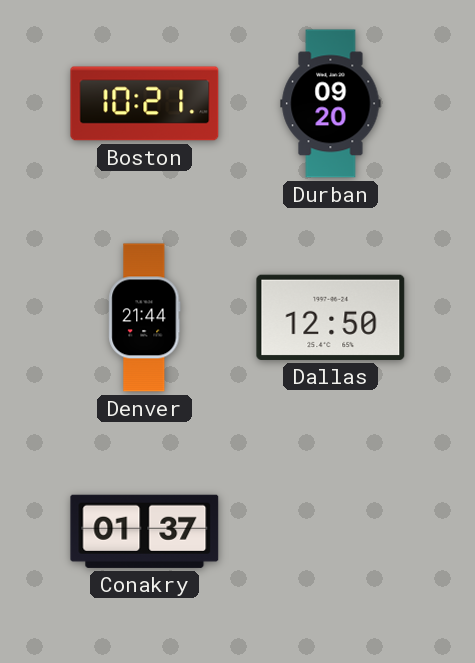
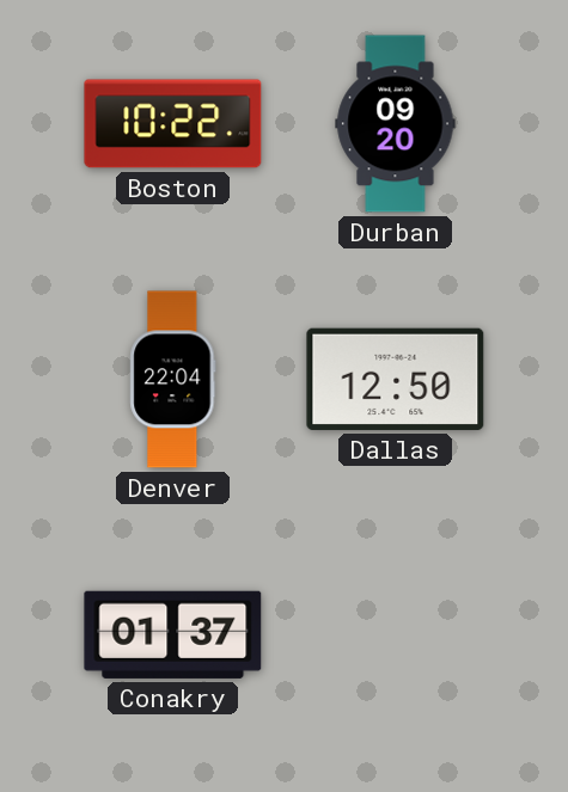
Boston: 10:21 -> 10:22 (173, 124)
Denver: 21:44 -> 22:04 (173, 380)
